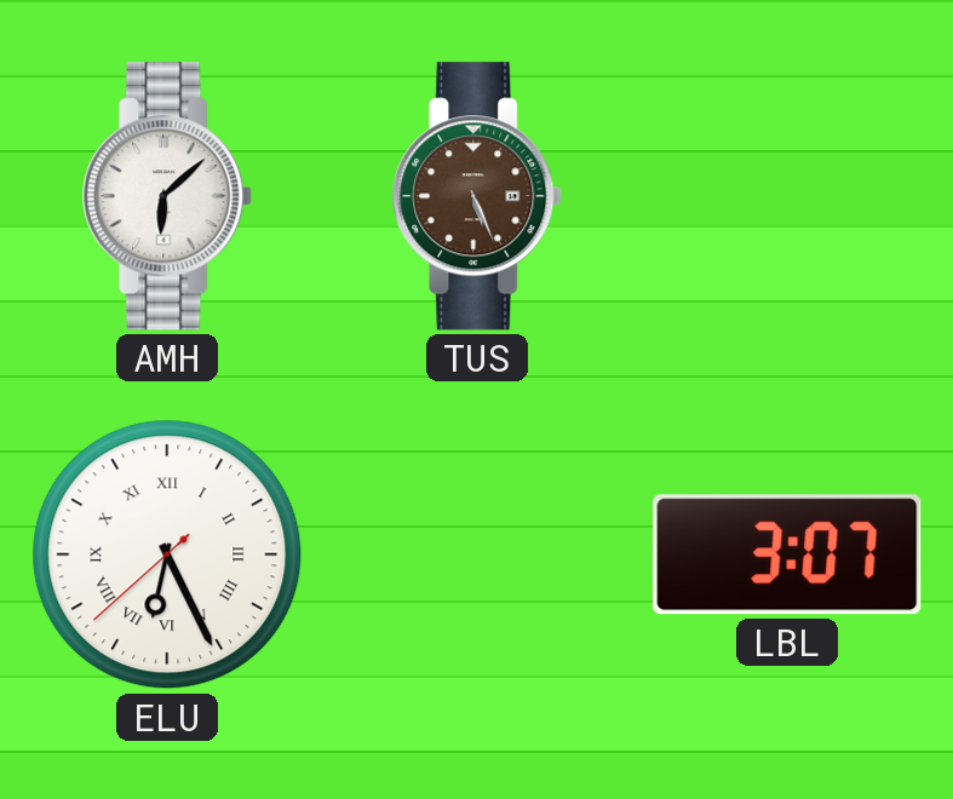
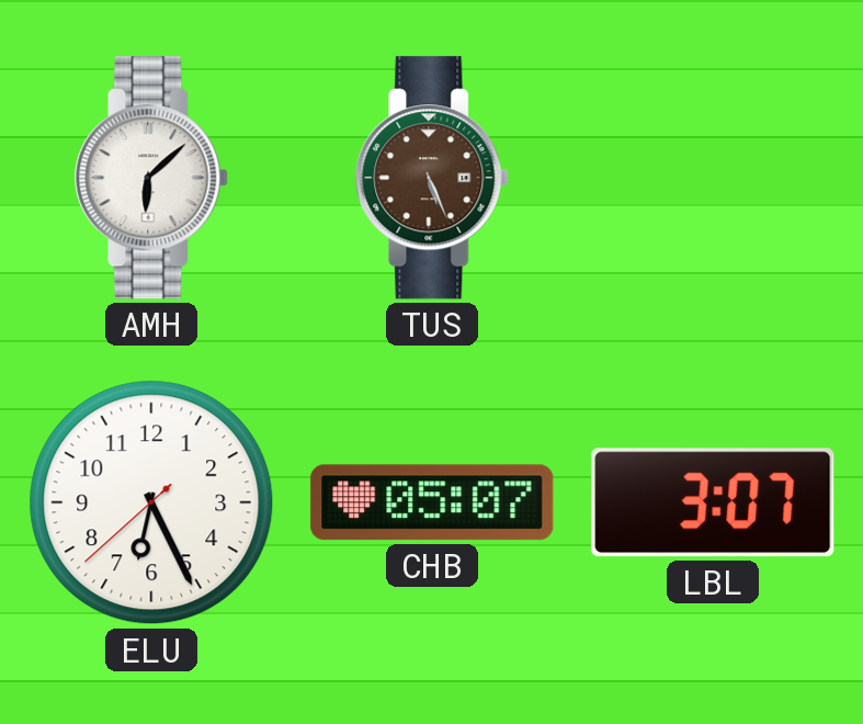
ELU numerals: Roman -> Arabic (151, 502)
CHB: none -> 05:07 (432, 502)
